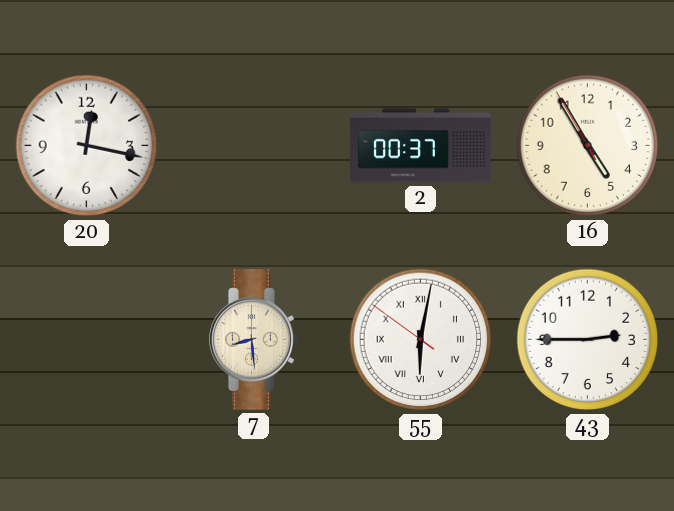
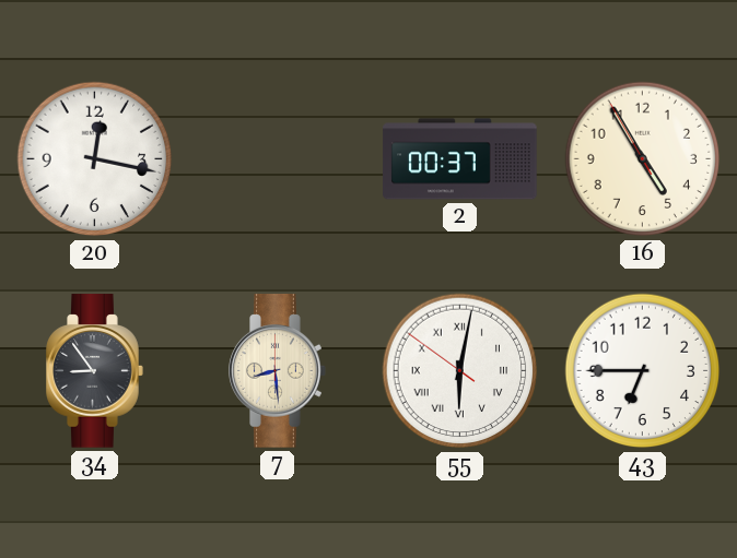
34: none -> 8:54 (95, 371)
43: 2:45 -> 6:45 (643, 371)
